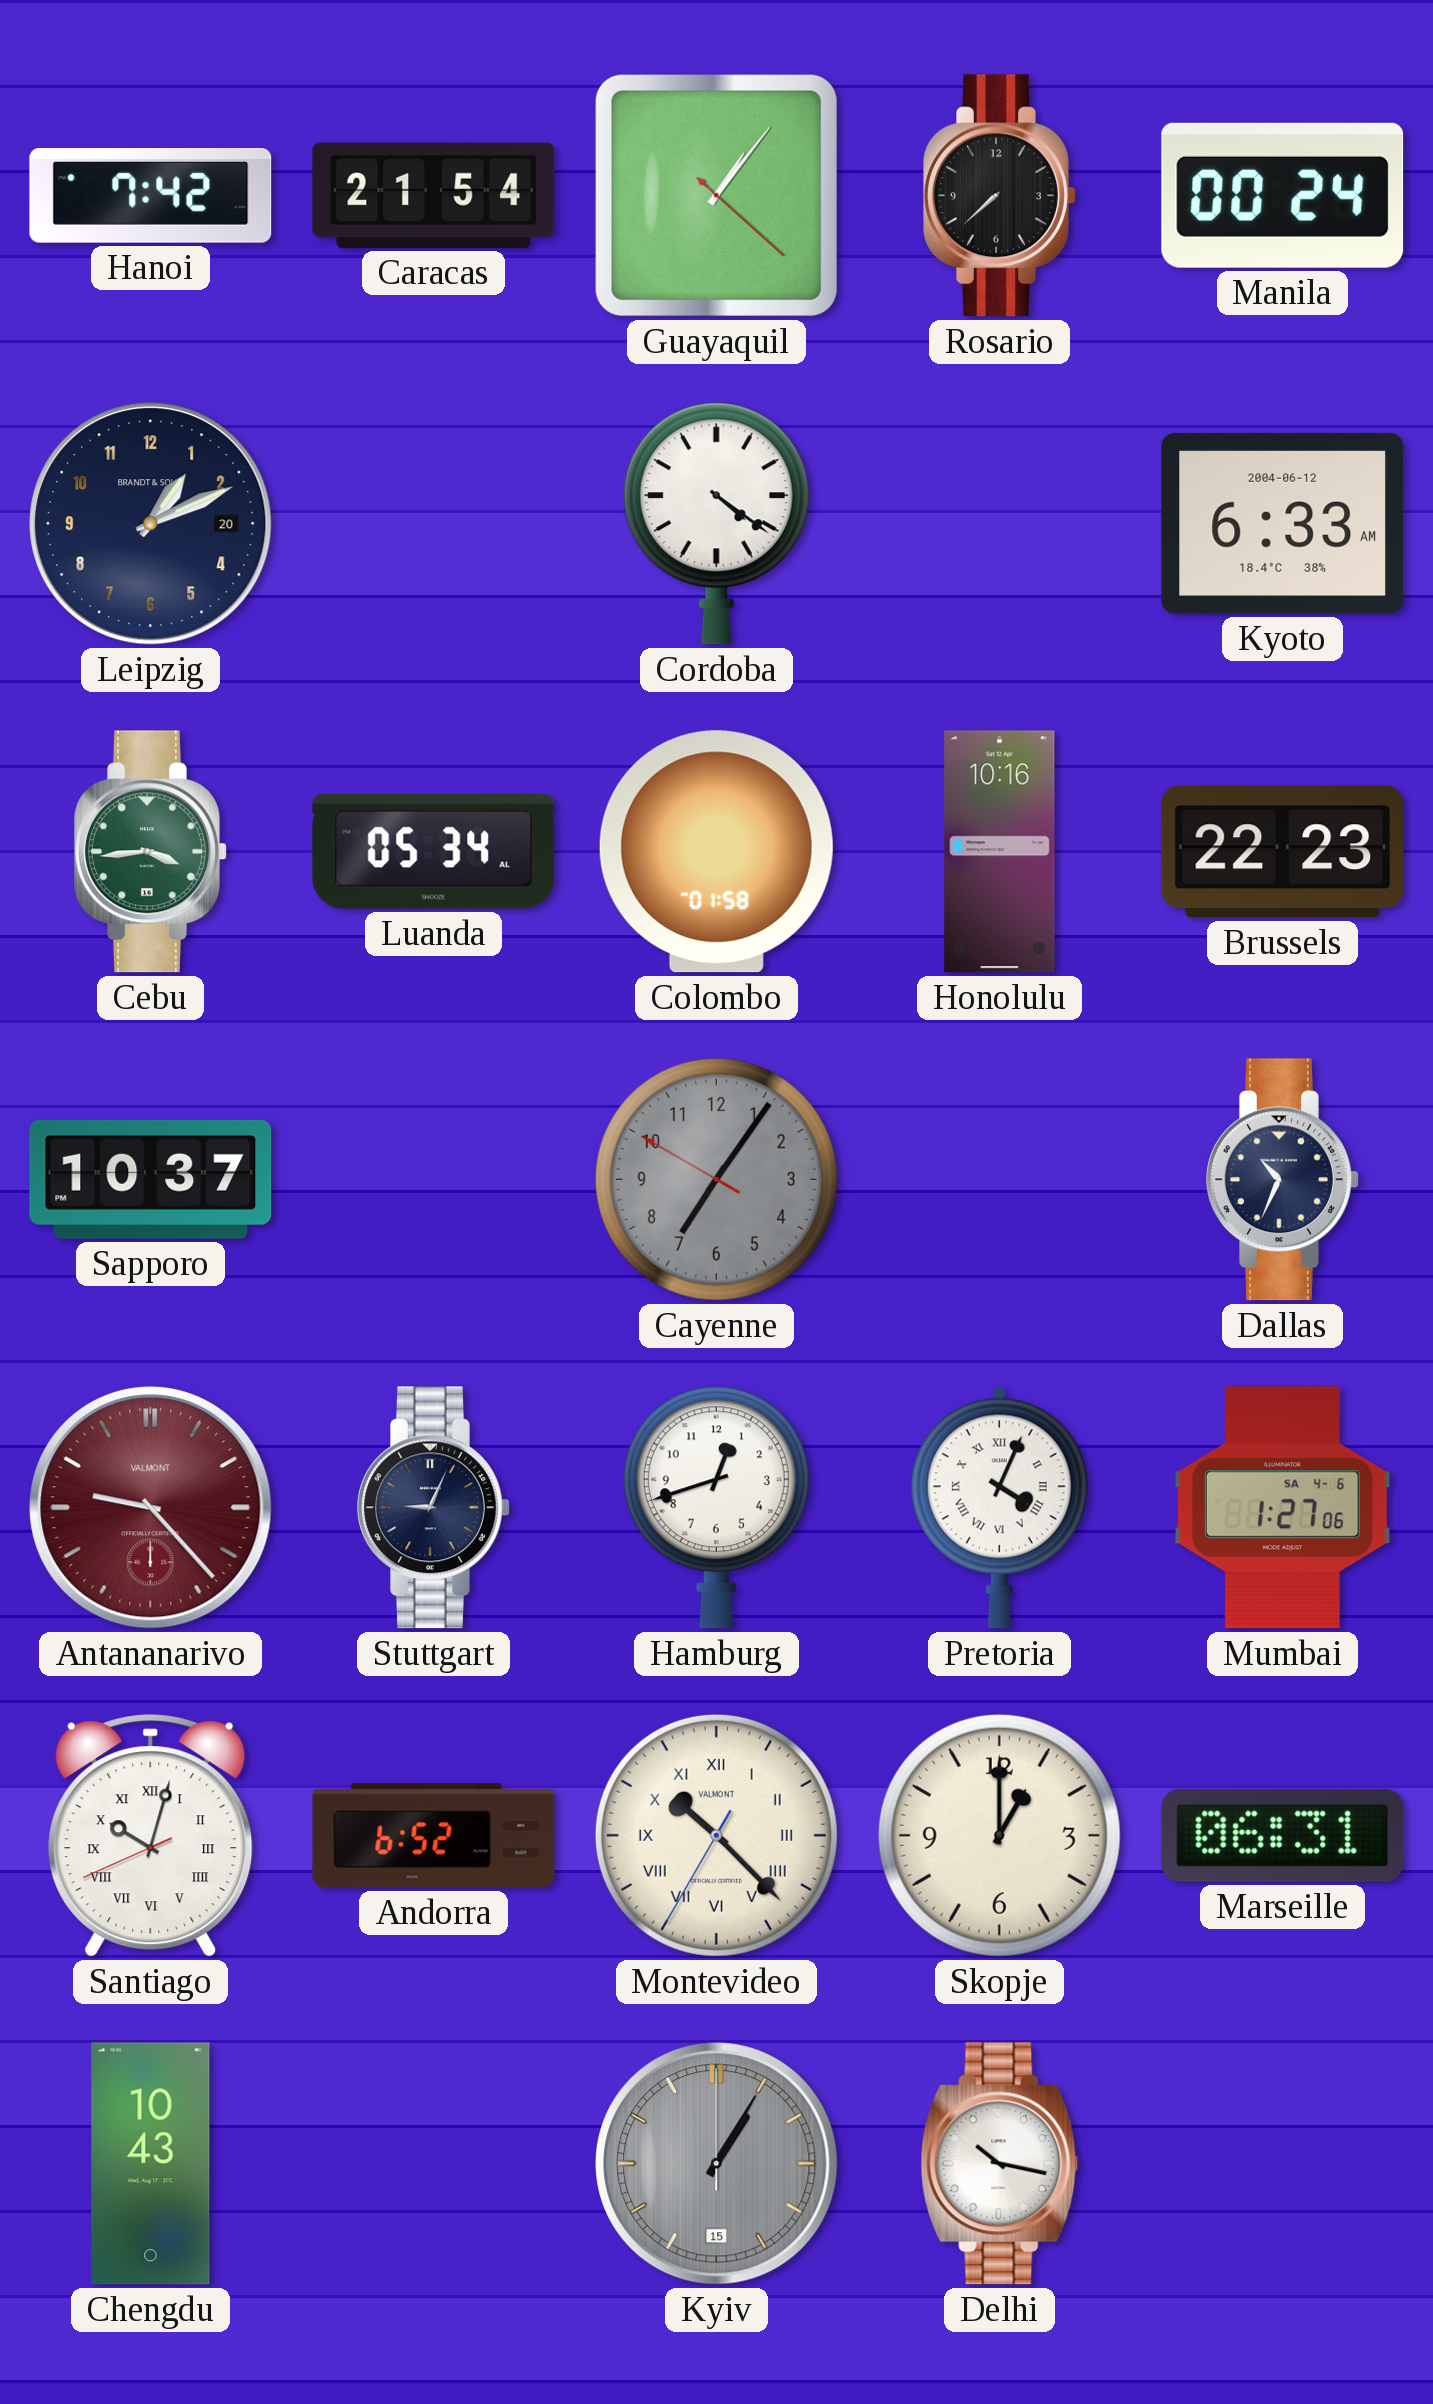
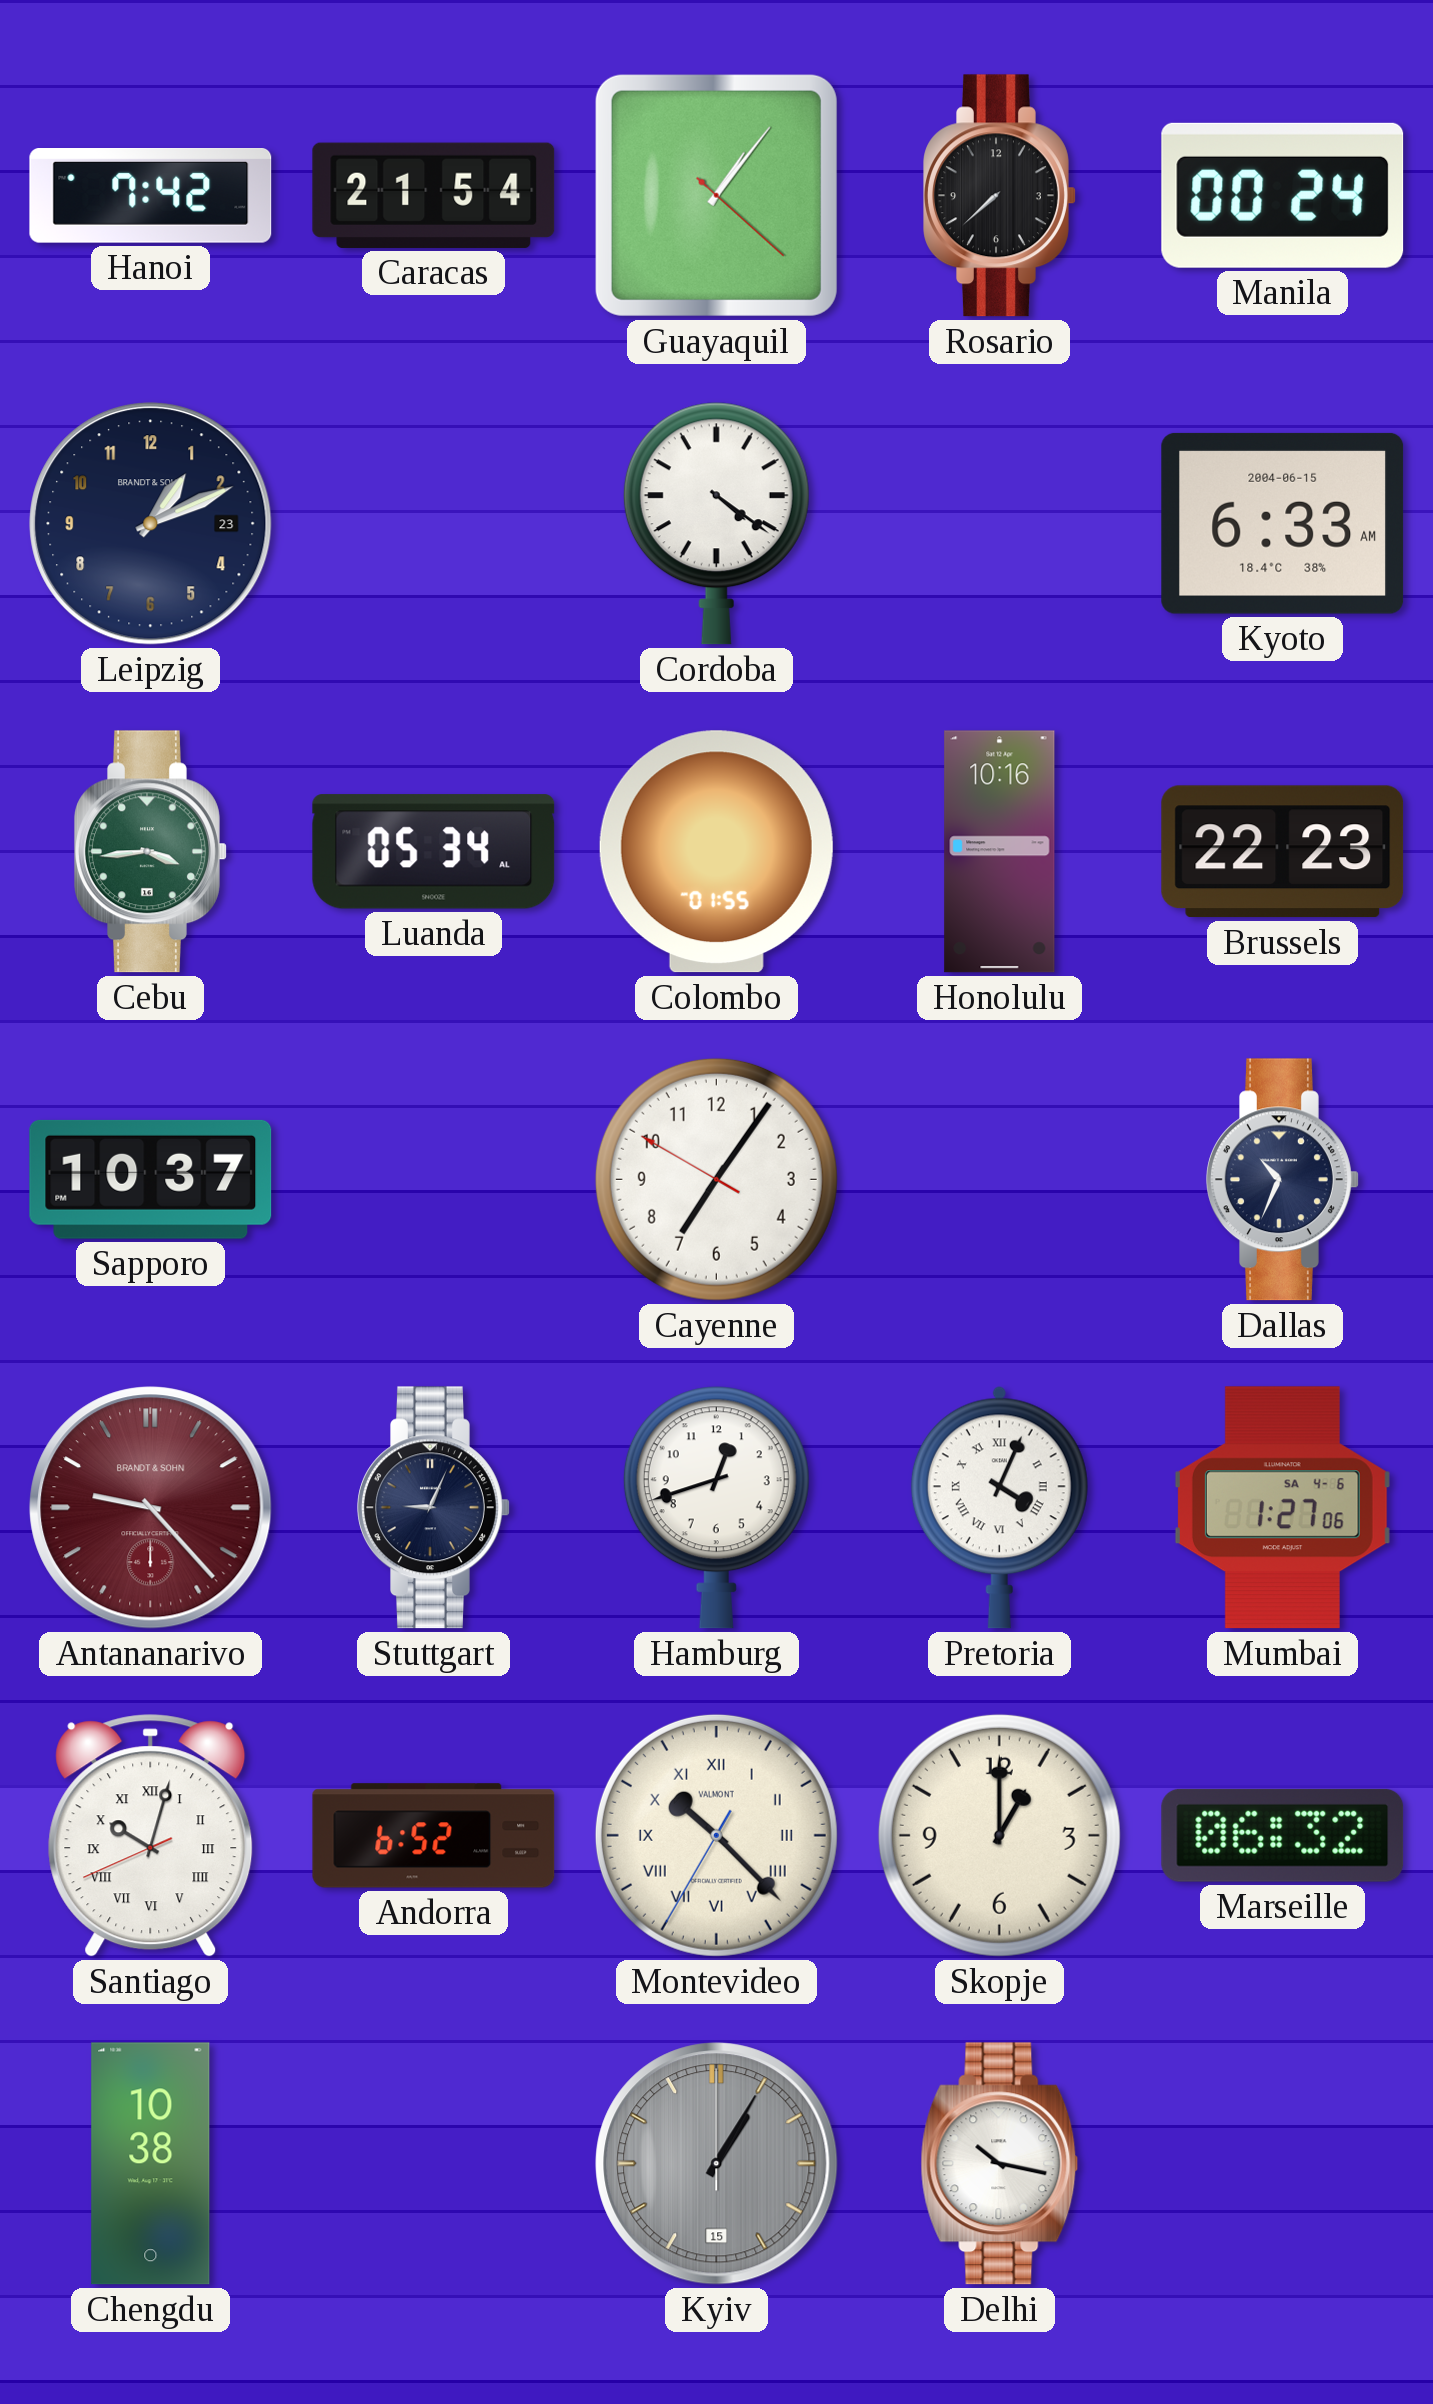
Leipzig date: 20 -> 23 (151, 524)
Kyoto date: 2004-06-12 -> 2004-06-15 (1283, 523)
Colombo: 01:58 -> 01:55 (716, 852)
Cayenne dial: grey -> white (716, 1179)
Antananarivo brand: VALMONT -> BRANDT & SOHN (151, 1508)
Marseille: 06:31 -> 06:32 (1283, 1835)
Chengdu: 10:43 -> 10:38 (151, 2164)
